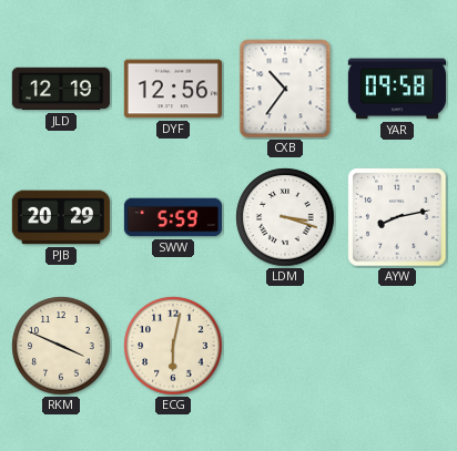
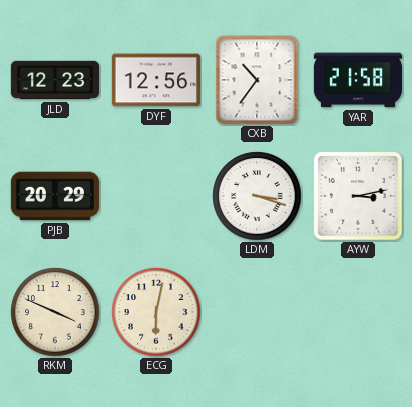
JLD: 12:19 -> 12:23 (54, 80)
YAR: 09:58 -> 21:58 (358, 80)
SWW: 5:59 -> none (172, 217)
AYW: 8:13 -> 3:13 (358, 196)
